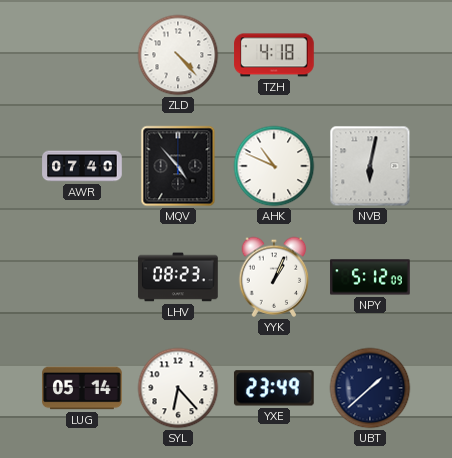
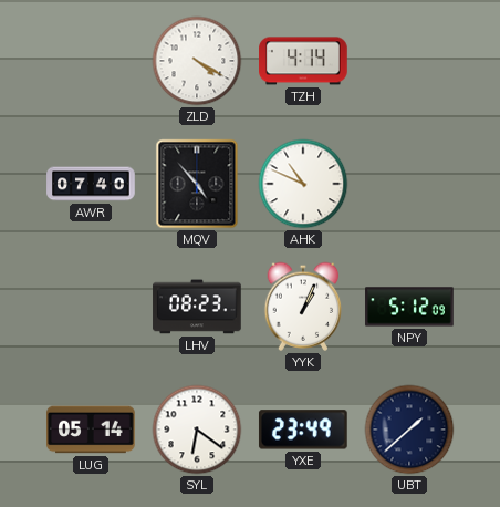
ZLD: 4:23 -> 4:20 (197, 61)
TZH: 4:18 -> 4:14 (303, 61)
NVB: 6:02 -> none (370, 166)
SYL: 6:23 -> 6:21 (197, 430)
